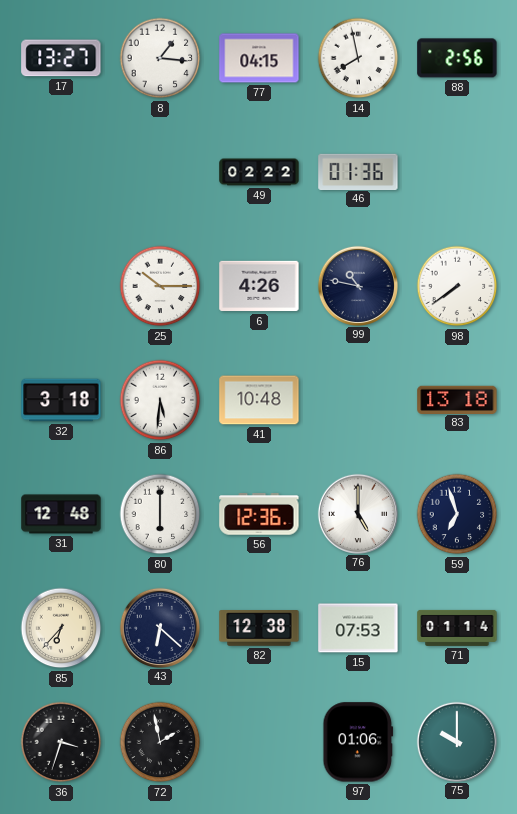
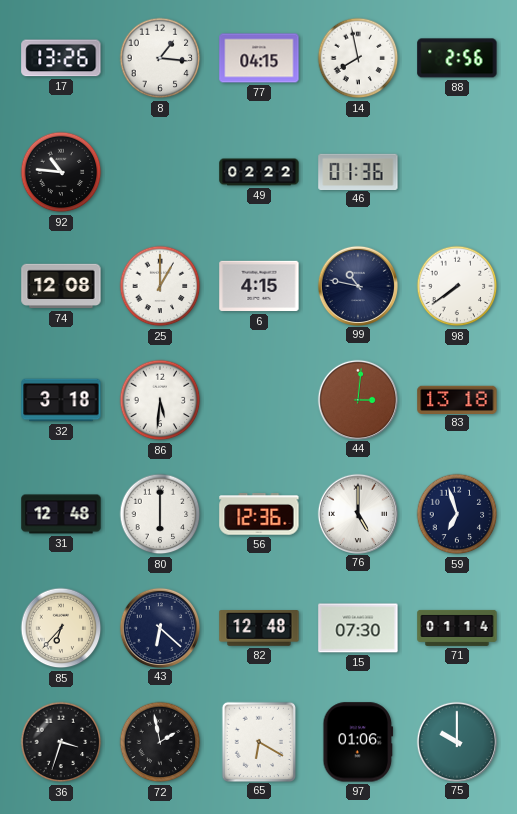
17: 13:27 -> 13:26 (61, 58)
92: none -> 10:46 (61, 172)
74: none -> 12:08 (61, 286)
25: 10:15 -> 1:00 (160, 286)
6: 4:26 -> 4:15 (259, 286)
41: 10:48 -> none (259, 400)
44: none -> 3:01 (357, 399)
82: 12:38 -> 12:48 (259, 628)
15: 07:53 -> 07:30 (358, 628)
65: none -> 6:20 (258, 741)
